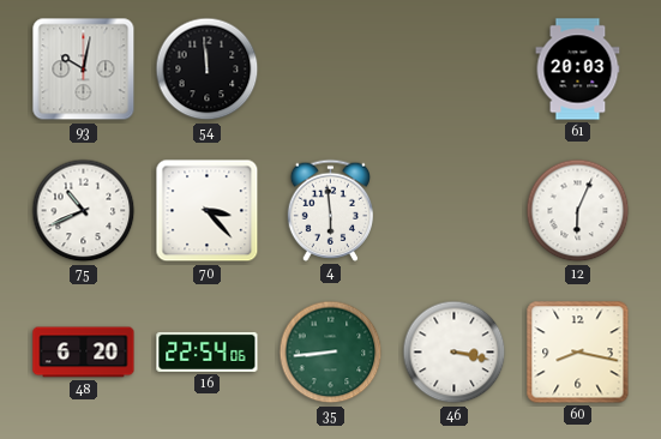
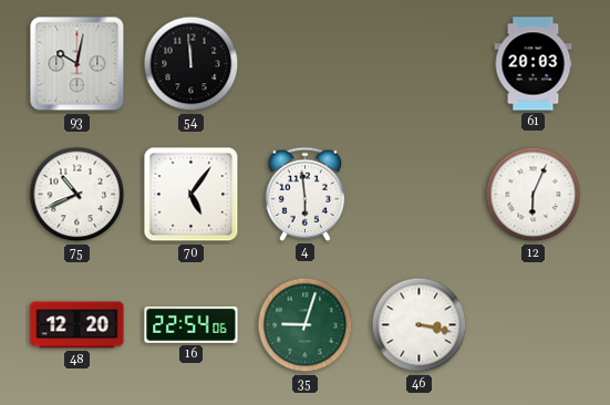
70: 3:23 -> 5:06 (192, 195)
48: 6:20 -> 12:20 (77, 325)
35: 8:44 -> 9:03 (306, 325)
60: 8:17 -> none (578, 353)
